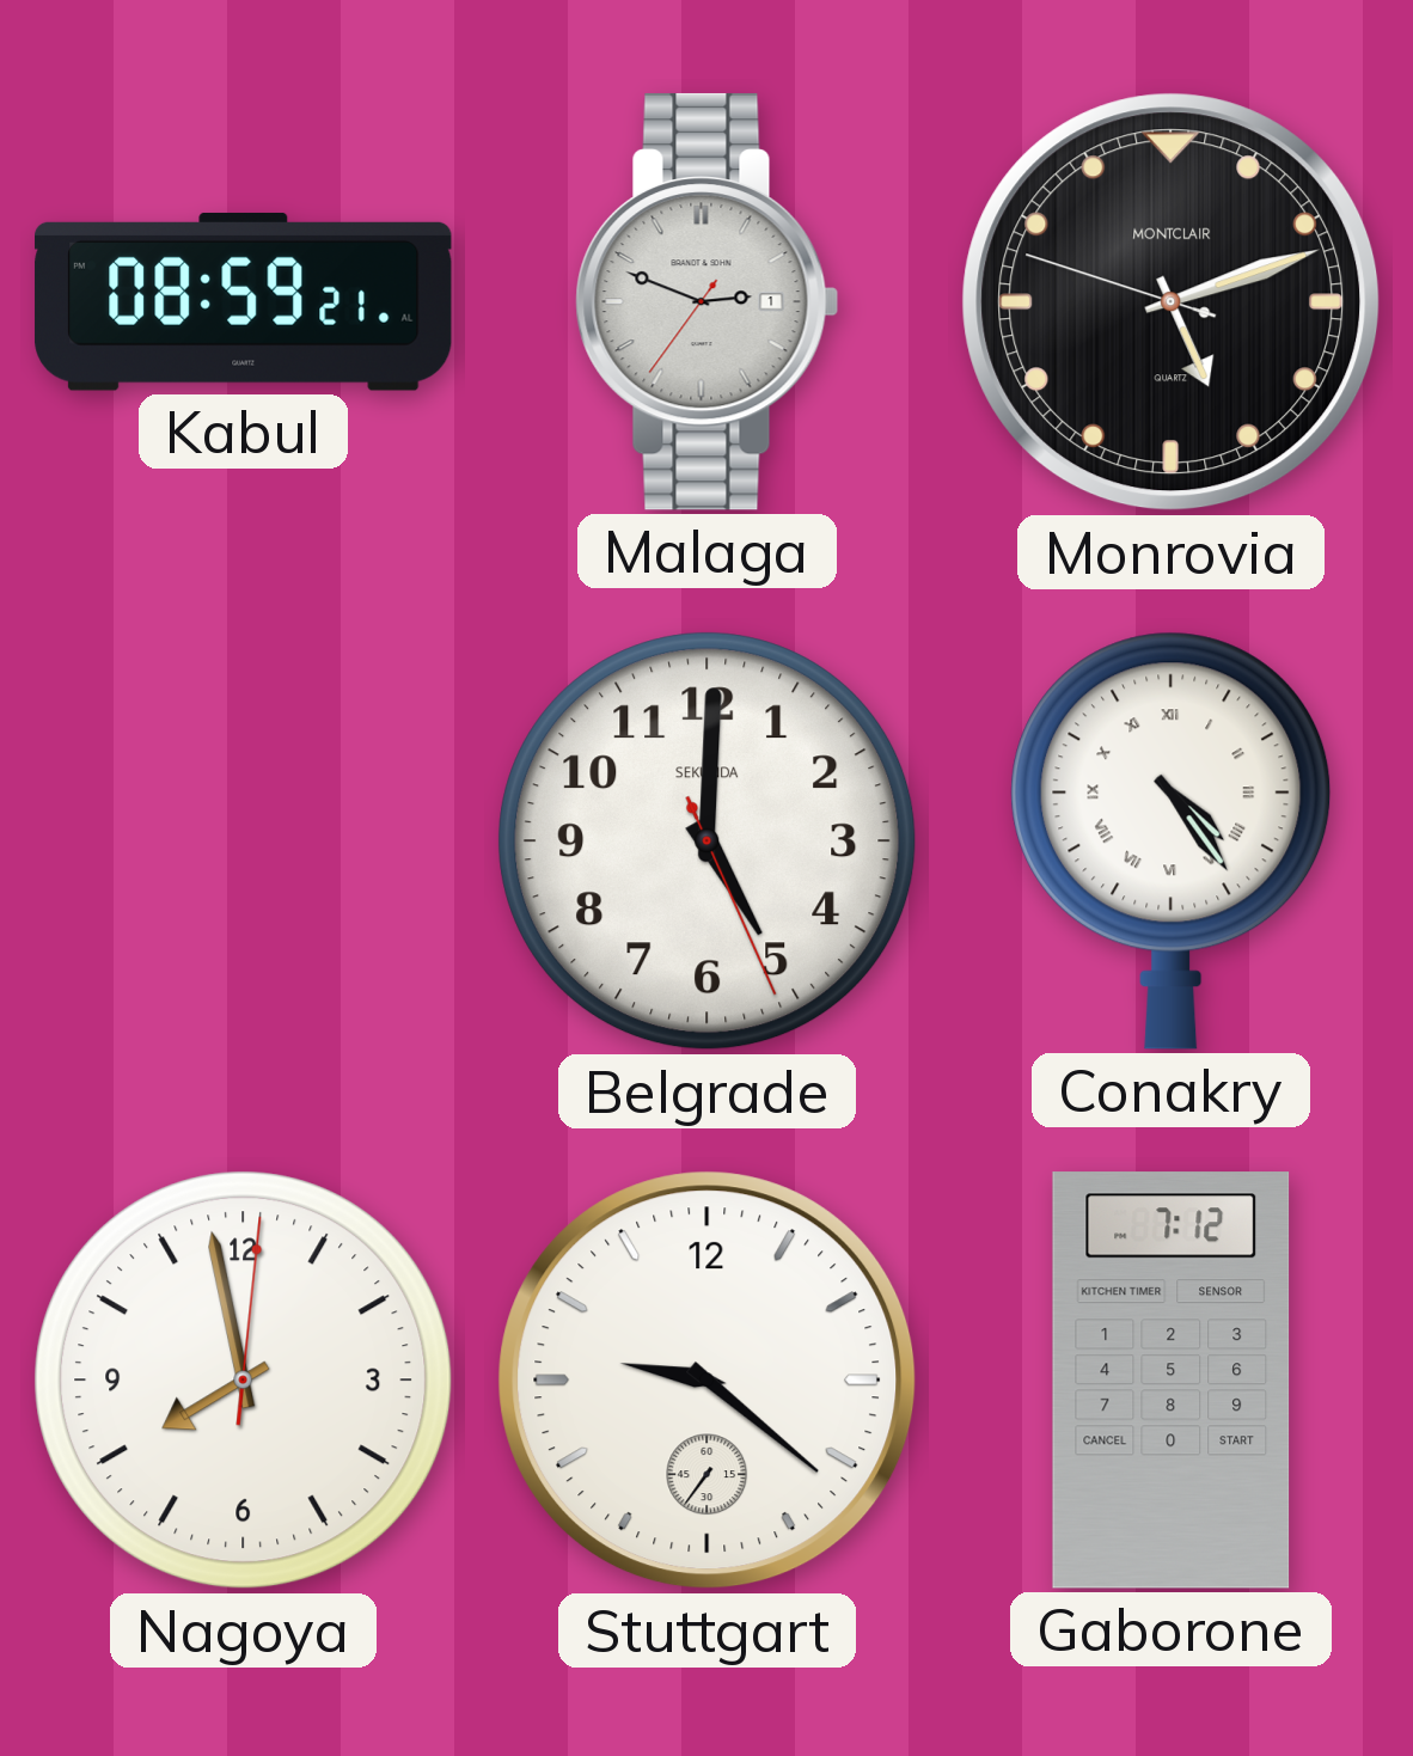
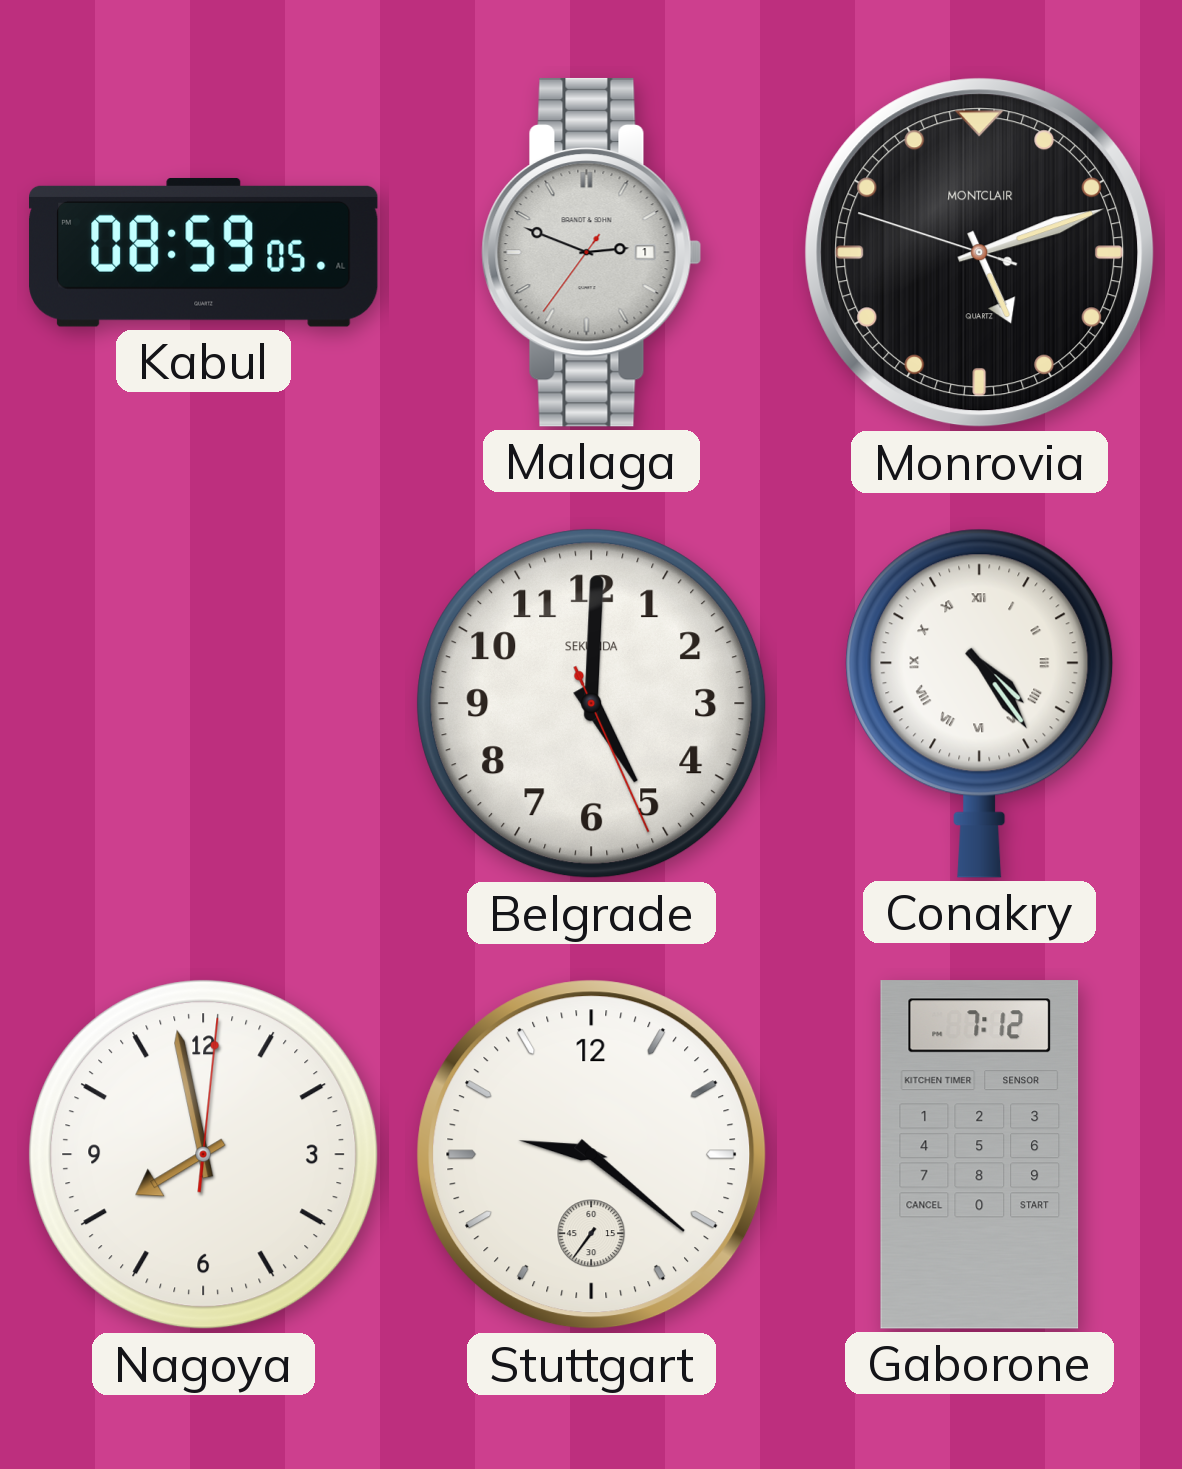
Kabul: 08:59:21 -> 08:59:05 (204, 252)
